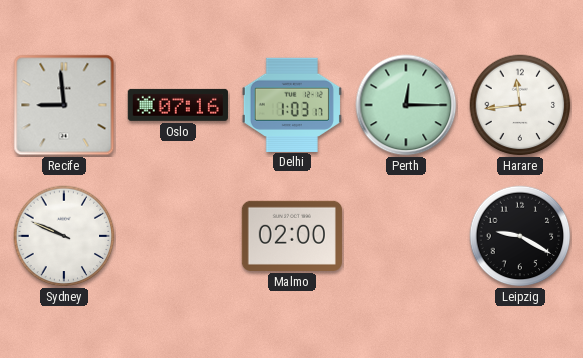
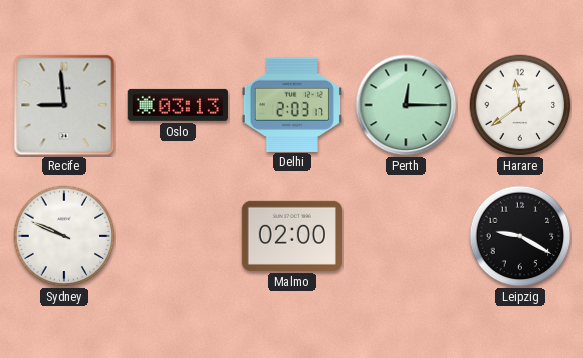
Oslo: 07:16 -> 03:13 (178, 105)
Delhi: 1:03 -> 2:03 (292, 104)
Harare: 11:44 -> 11:39 (520, 105)
